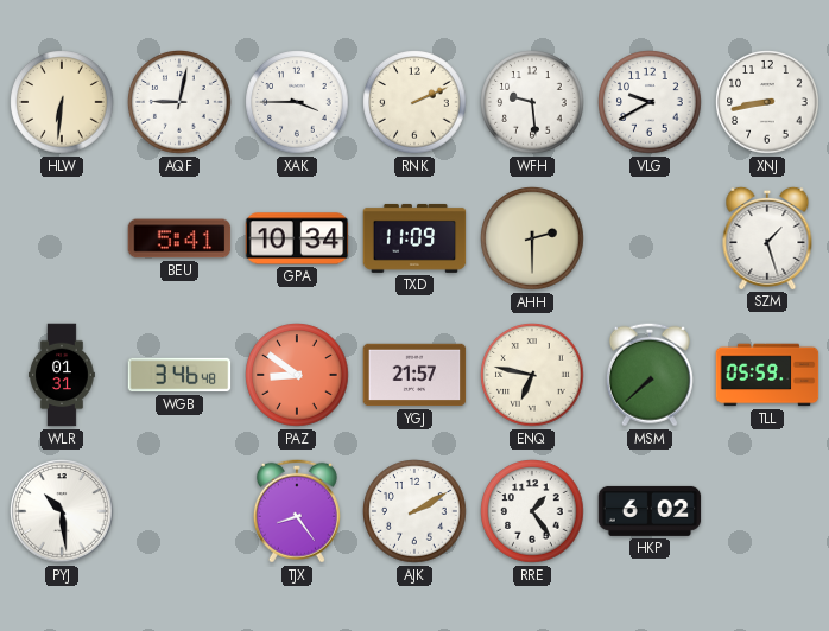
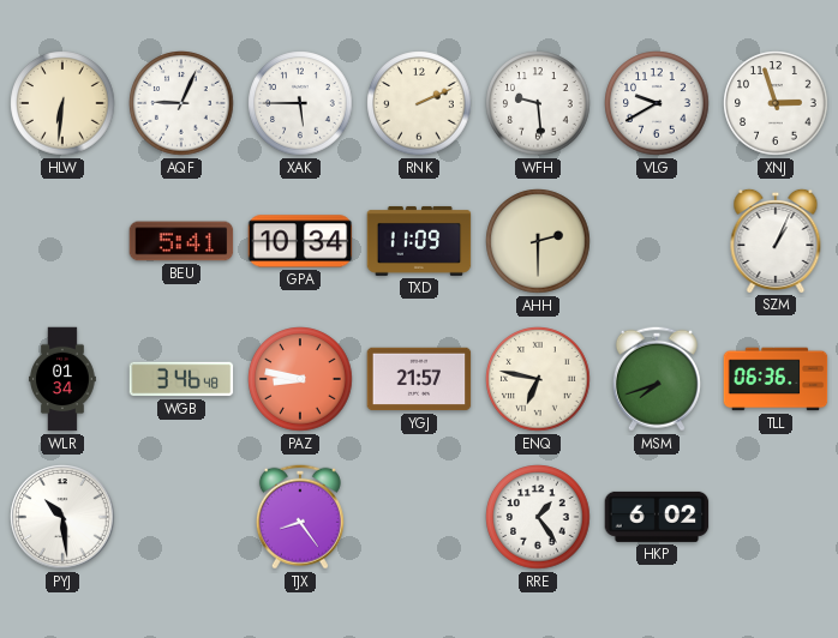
AQF: 9:02 -> 9:04 (181, 103)
XAK: 3:45 -> 5:45 (300, 103)
XNJ: 8:43 -> 2:57 (776, 103)
SZM: 1:27 -> 1:04 (776, 240)
WLR: 01:31 -> 01:34 (64, 379)
PAZ: 8:51 -> 8:47 (300, 379)
MSM: 7:38 -> 7:42 (657, 379)
TLL: 05:59 -> 06:36 (776, 379)
AJK: 2:10 -> none (414, 511)
